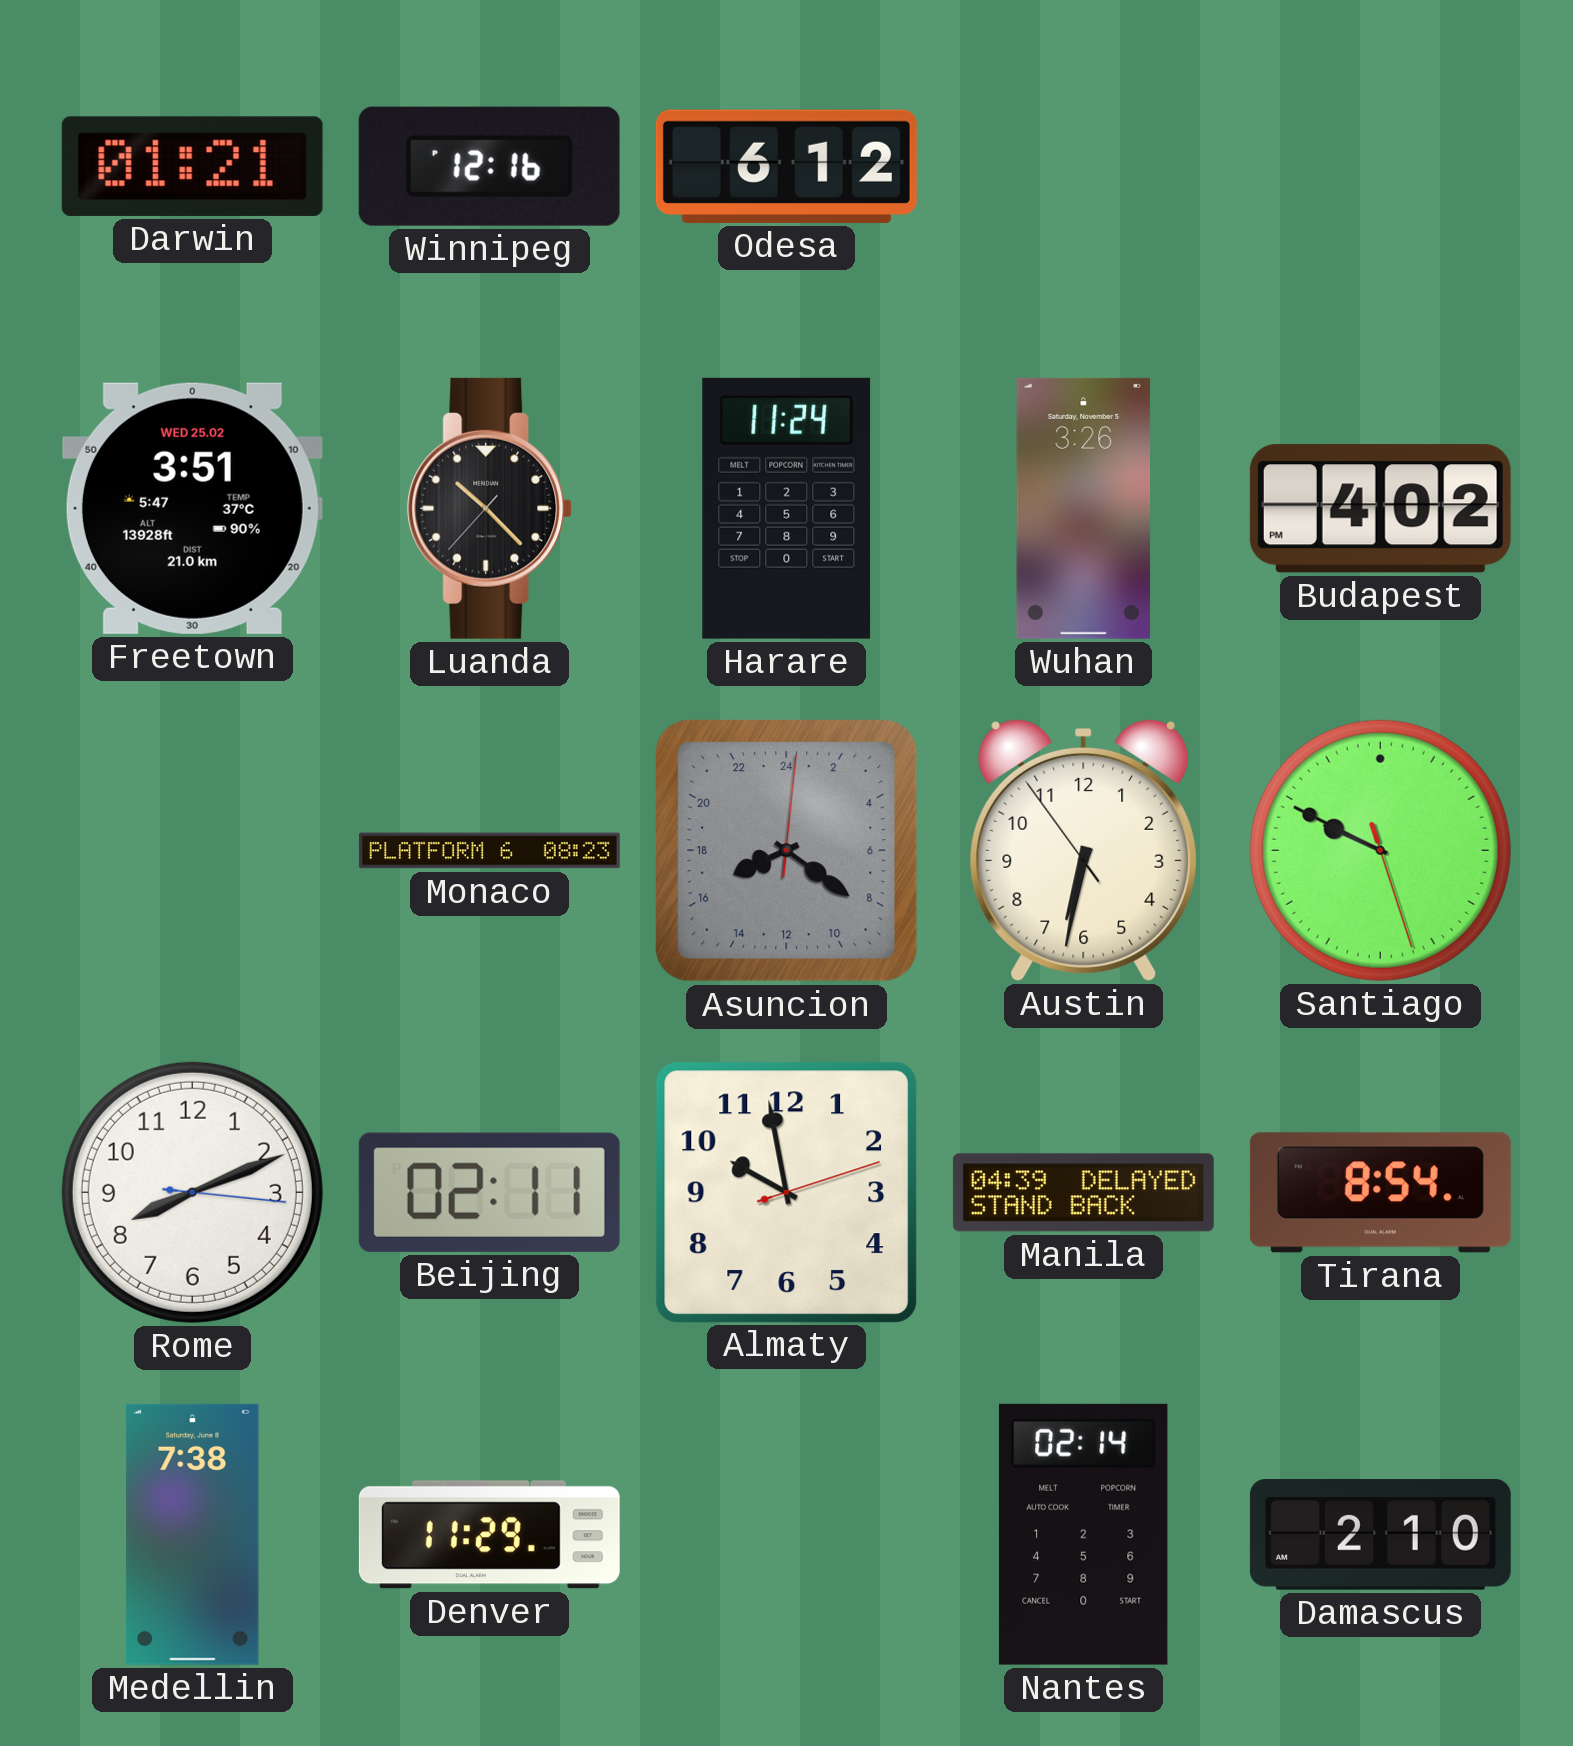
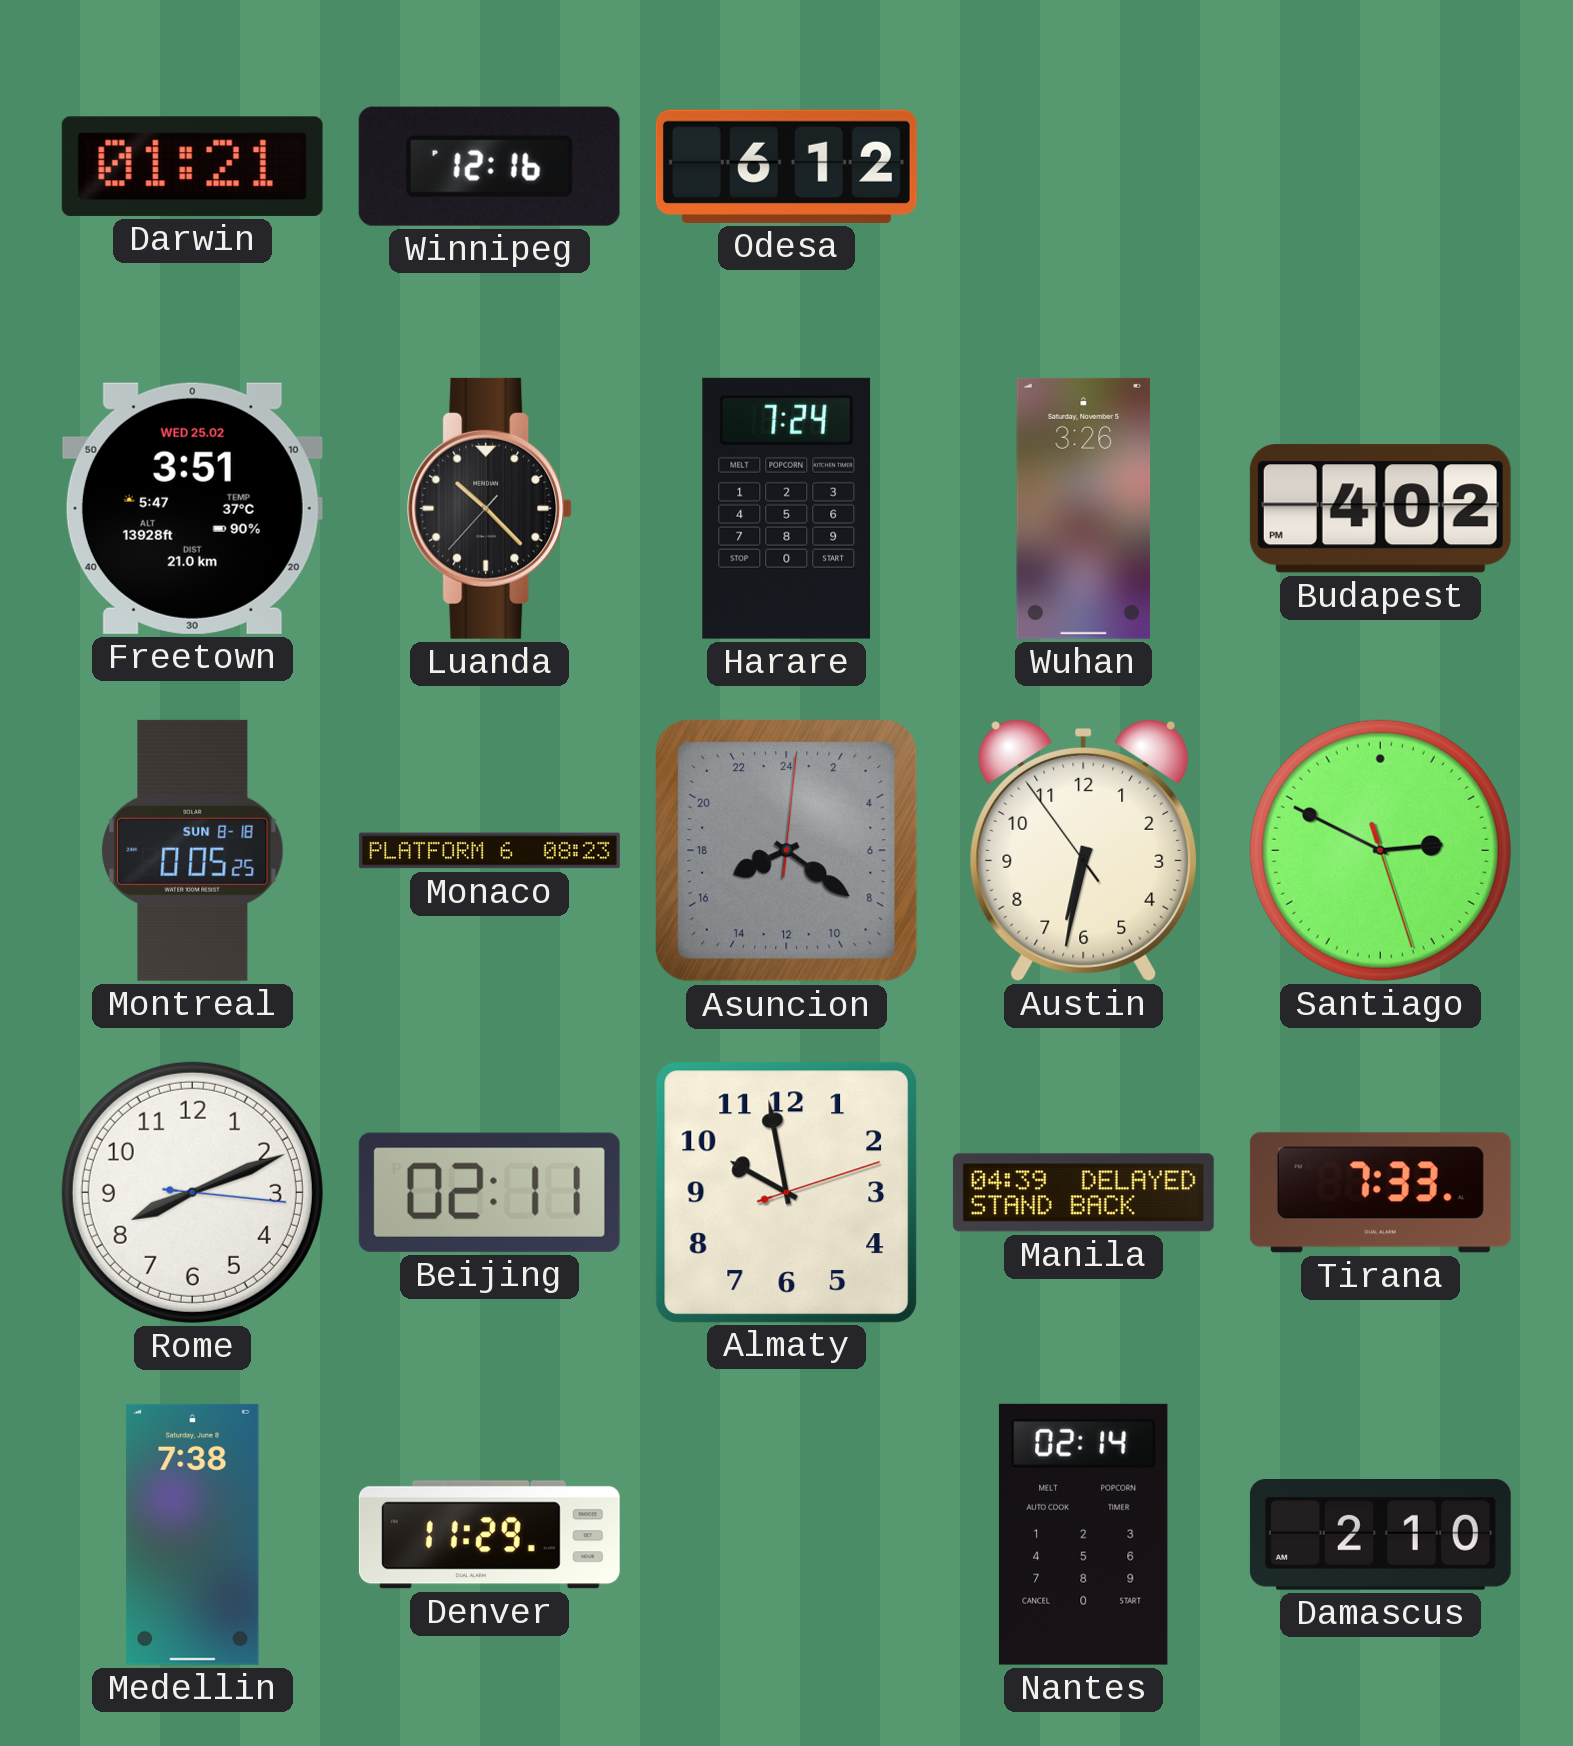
Harare: 11:24 -> 7:24 (787, 508)
Montreal: none -> 0:05 (193, 850)
Santiago: 9:49 -> 2:49 (1380, 850)
Tirana: 8:54 -> 7:33 (1380, 1193)
